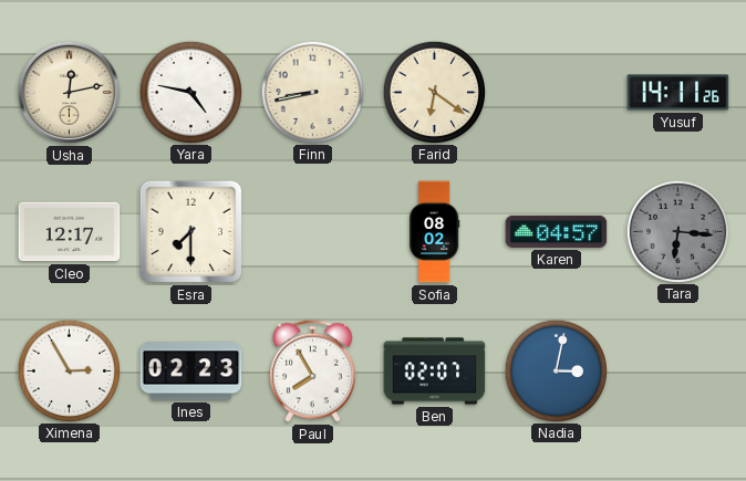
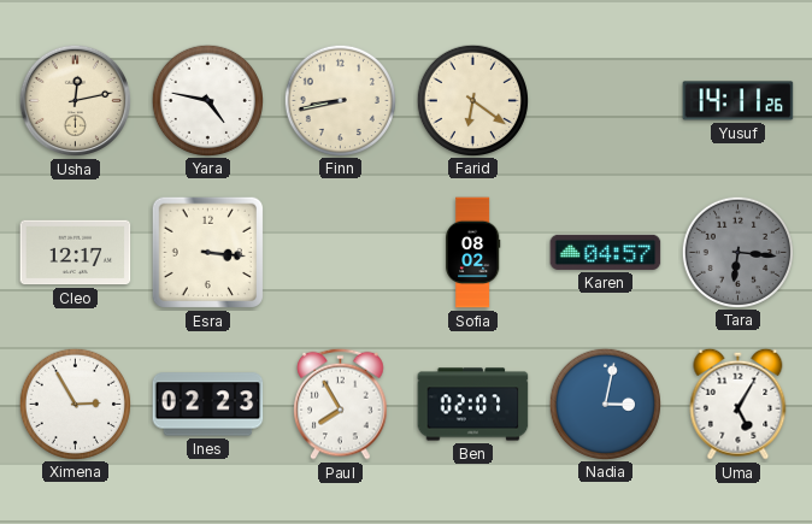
Esra: 7:30 -> 3:16 (208, 253)
Uma: none -> 5:05 (739, 404)
